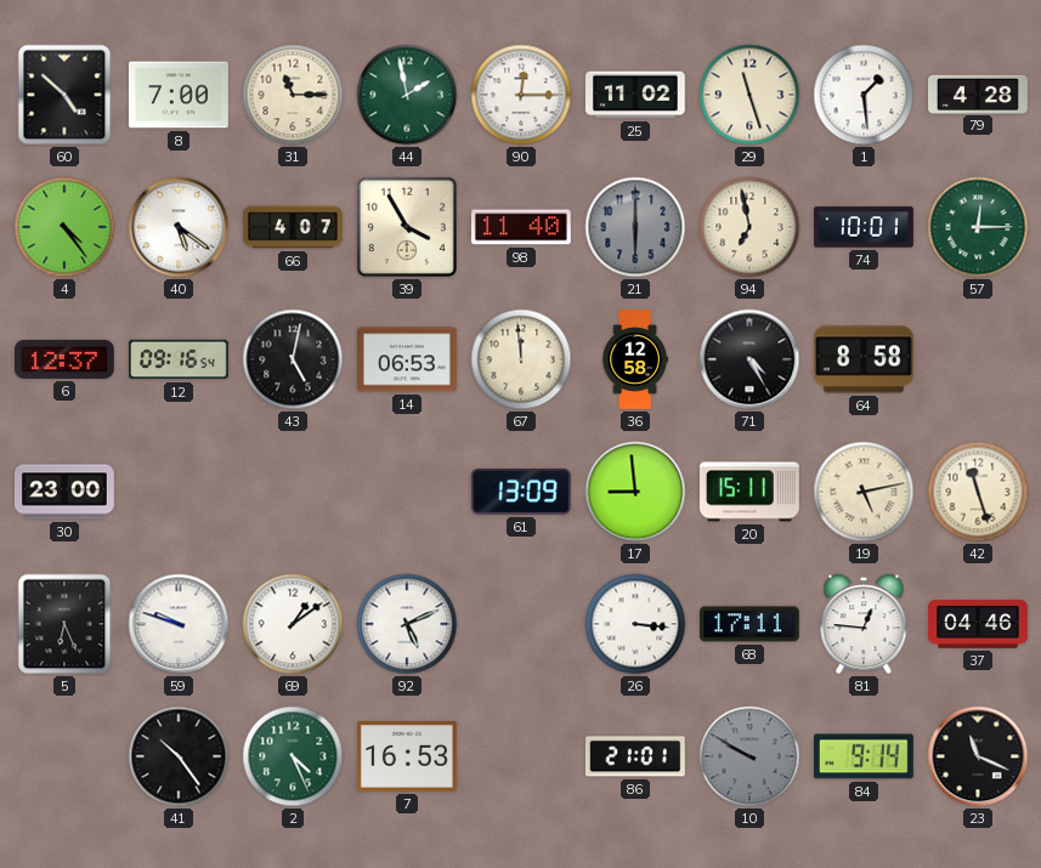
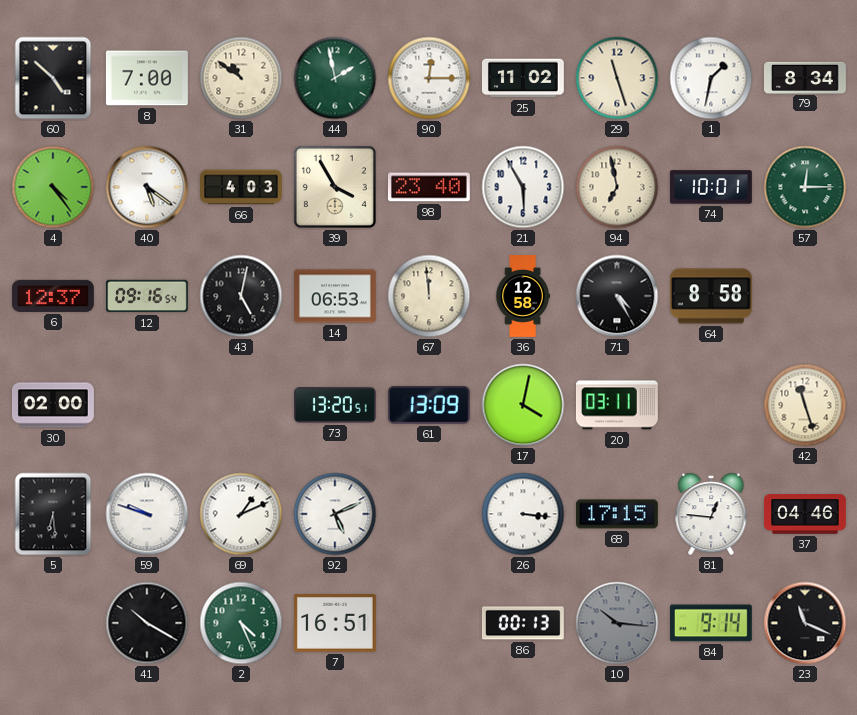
31: 11:15 -> 10:51 (241, 78)
1: 1:29 -> 1:32 (711, 78)
79: 4:28 -> 8:34 (806, 77)
66: 4:07 -> 4:03 (242, 187)
98: 11:40 -> 23:40 (429, 187)
21: 6:00 -> 5:55 (523, 187)
21 dial: grey -> white (523, 187)
30: 23:00 -> 02:00 (54, 405)
73: none -> 13:20 (335, 405)
17: 8:59 -> 4:02 (523, 405)
20: 15:11 -> 03:11 (617, 405)
19: 5:13 -> none (864, 492)
5: 6:26 -> 6:29 (53, 514)
69: 1:09 -> 1:11 (241, 514)
68: 17:11 -> 17:15 (617, 514)
41: 10:24 -> 10:20 (147, 623)
7: 16:53 -> 16:51 (335, 624)
86: 21:01 -> 00:13 (523, 623)
10: 9:50 -> 10:16 (617, 623)
